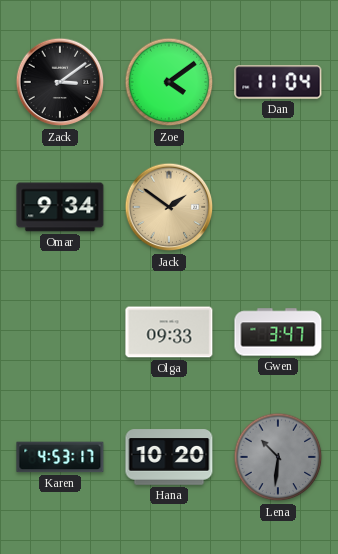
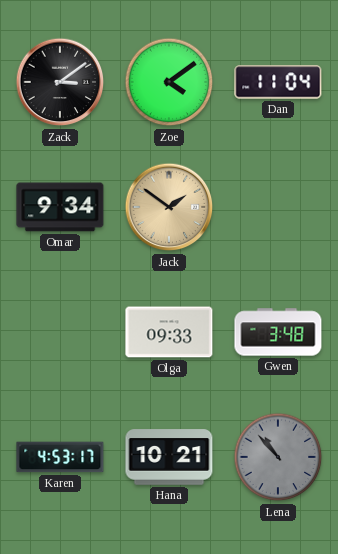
Gwen: 3:47 -> 3:48 (278, 332)
Hana: 10:20 -> 10:21 (169, 457)
Lena: 10:31 -> 10:53 (278, 457)
